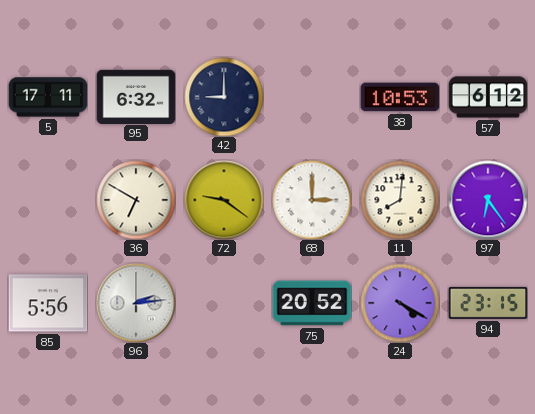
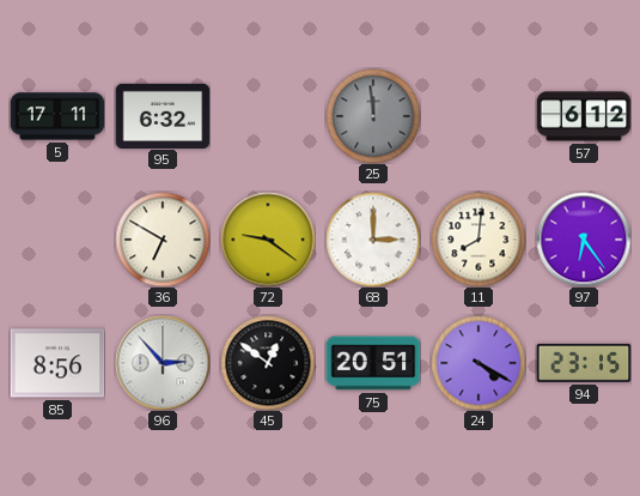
42: 9:00 -> none (224, 97)
25: none -> 11:59 (373, 116)
38: 10:53 -> none (400, 97)
85: 5:56 -> 8:56 (57, 363)
96: 2:14 -> 2:53 (163, 363)
45: none -> 12:51 (268, 363)
75: 20:52 -> 20:51 (373, 363)
